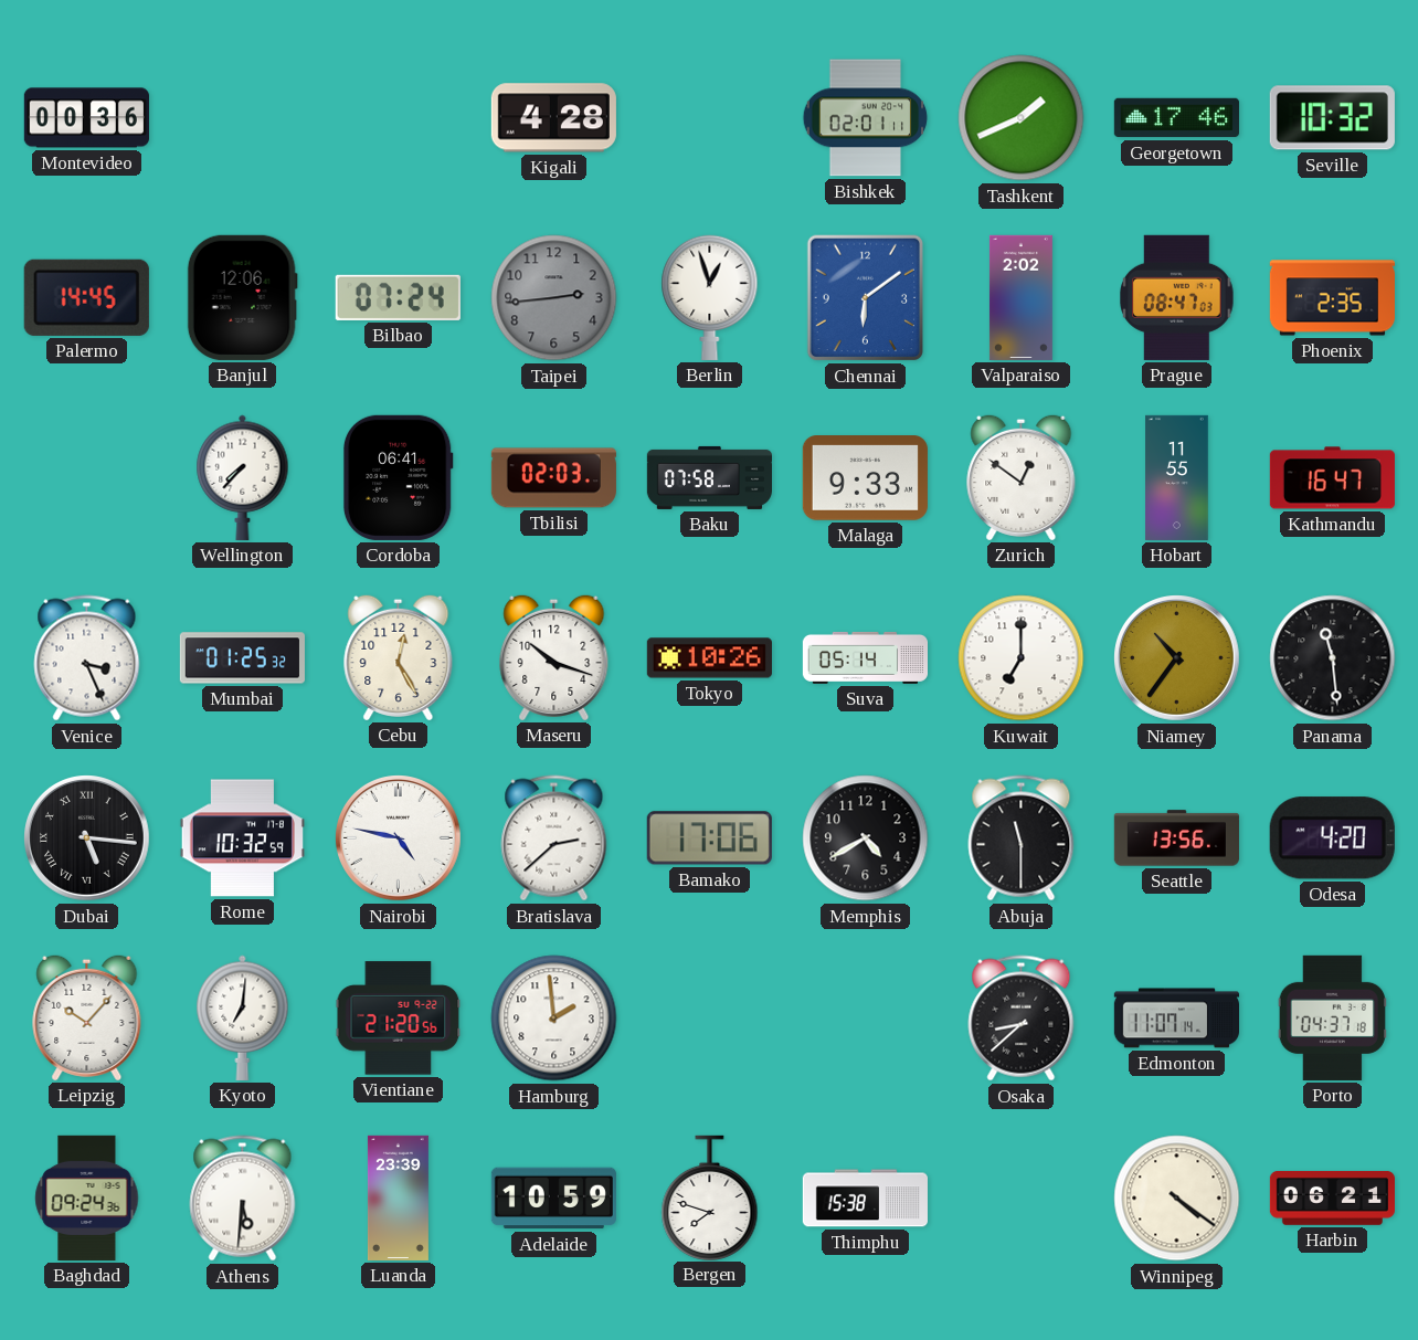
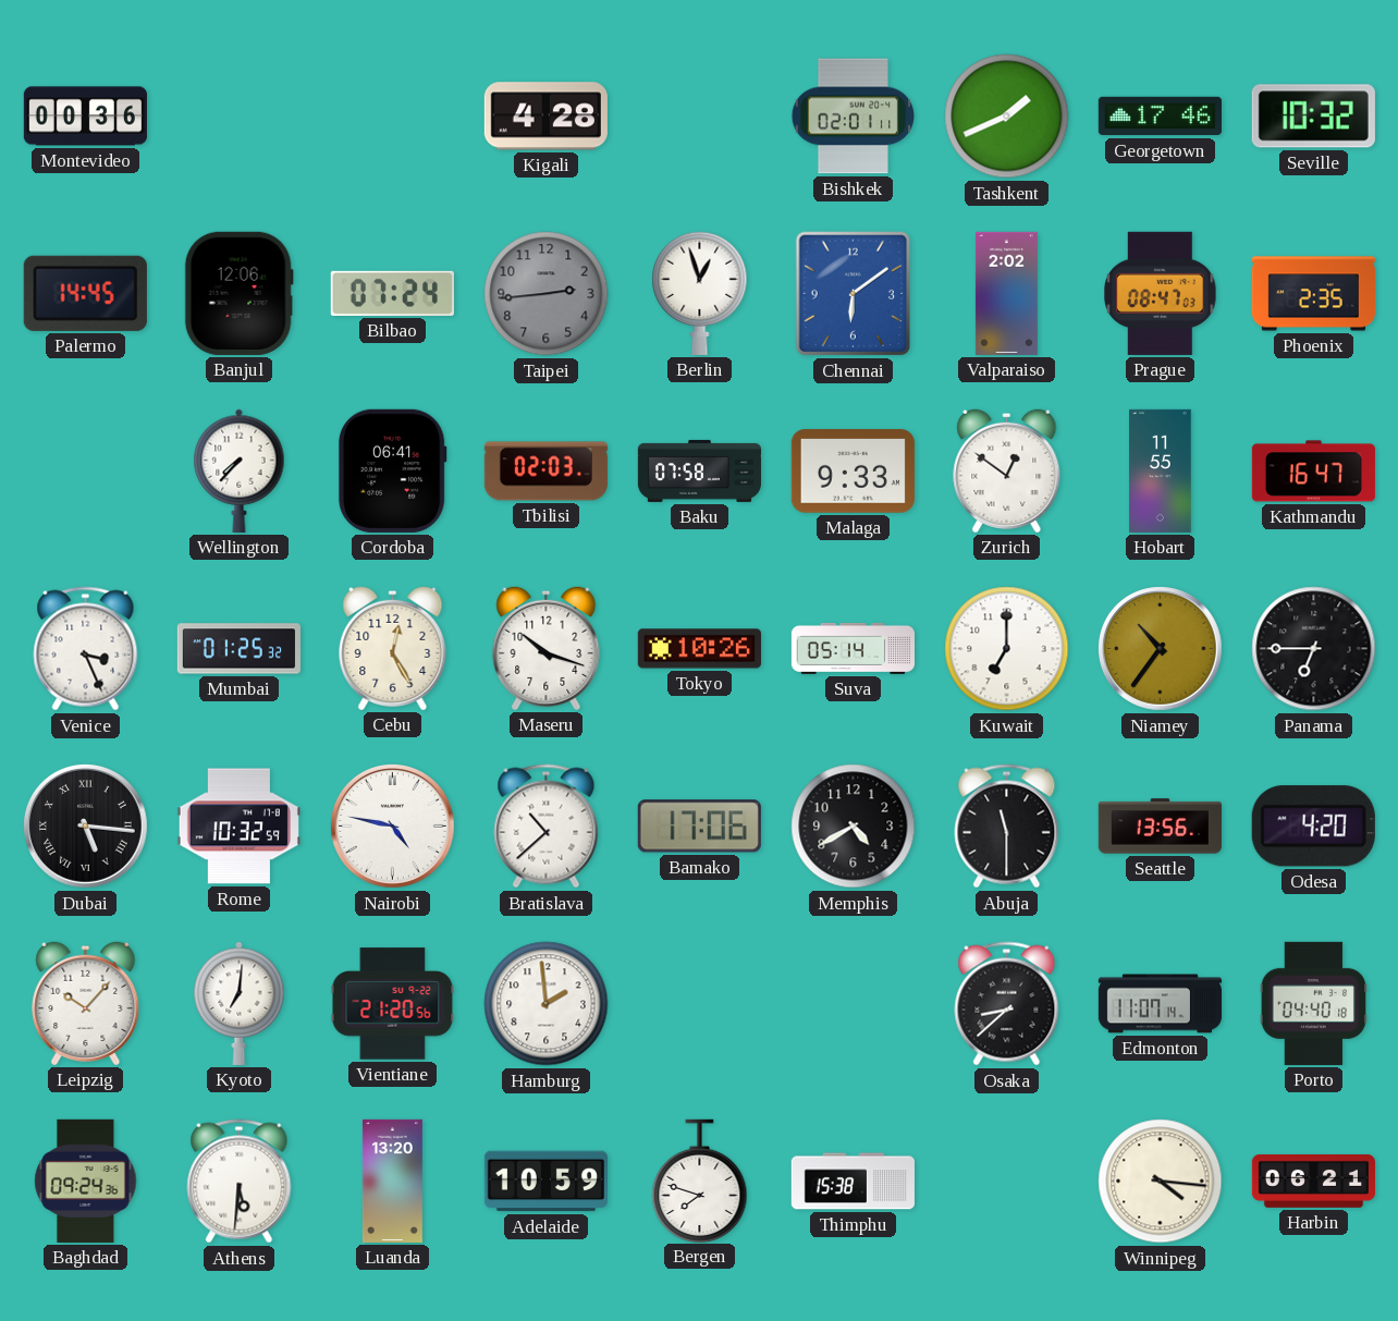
Panama: 11:29 -> 6:45 (1314, 649)
Bratislava: 2:38 -> 10:38 (547, 827)
Porto: 04:37 -> 04:40 (1313, 1003)
Luanda: 23:39 -> 13:20 (392, 1181)
Winnipeg: 4:21 -> 4:16 (1161, 1182)
